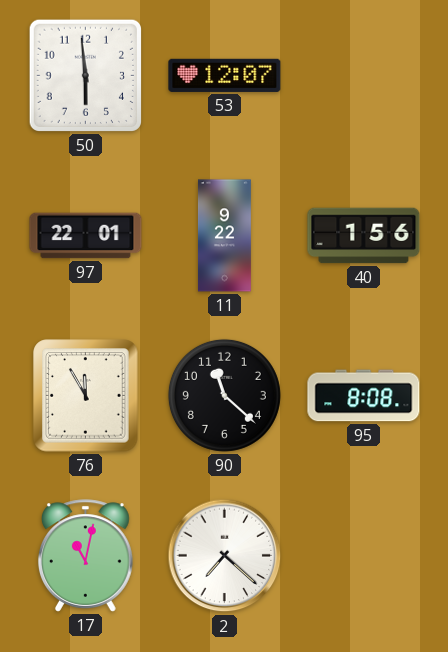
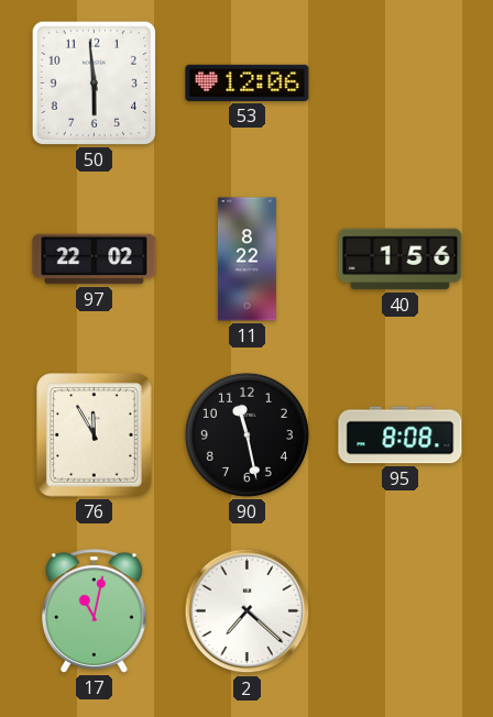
53: 12:07 -> 12:06 (248, 82)
97: 22:01 -> 22:02 (95, 260)
11: 9:22 -> 8:22 (246, 260)
90: 11:22 -> 11:28 (246, 434)
